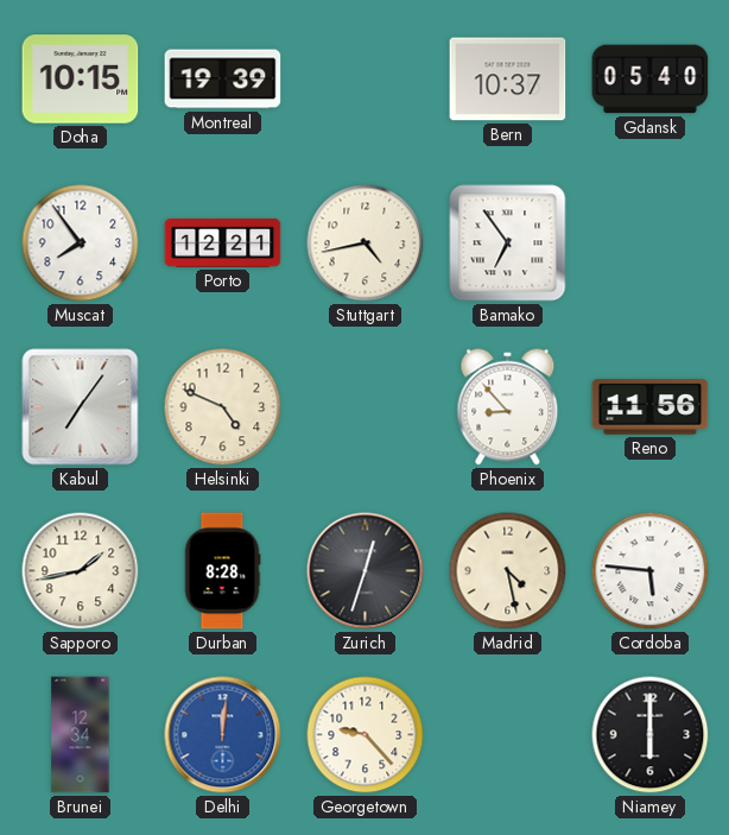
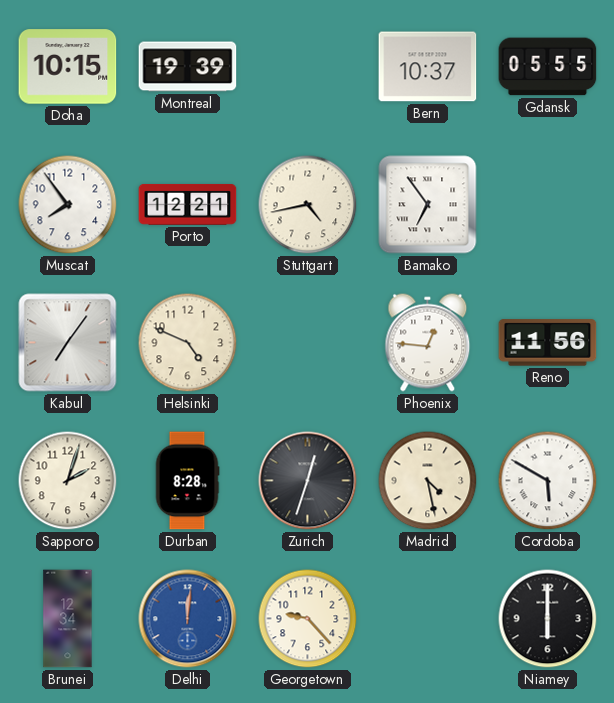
Gdansk: 05:40 -> 05:55 (548, 67)
Phoenix: 8:53 -> 12:46 (428, 343)
Sapporo: 1:43 -> 2:03 (68, 481)
Cordoba: 5:46 -> 5:50 (548, 481)
